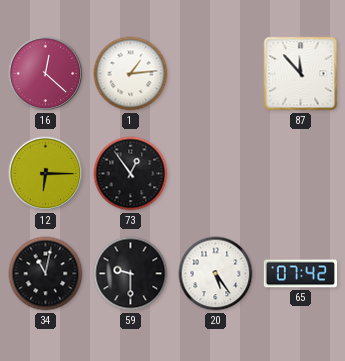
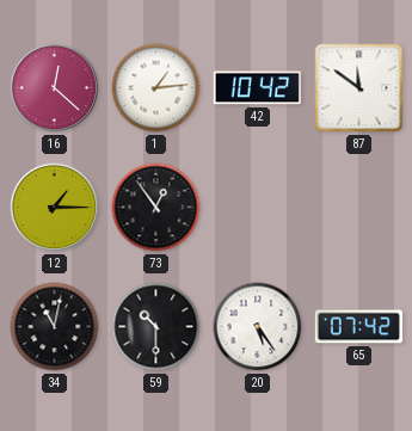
42: none -> 10:42 (257, 88)
87: 11:53 -> 11:51 (359, 88)
12: 6:15 -> 1:15 (55, 208)
59: 9:30 -> 10:30 (156, 327)
